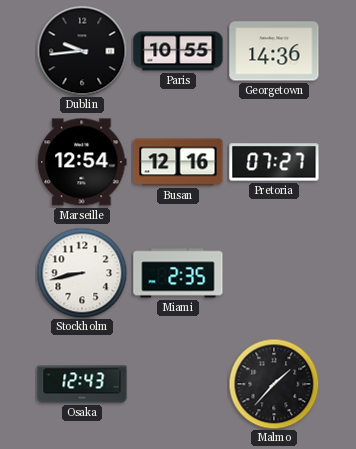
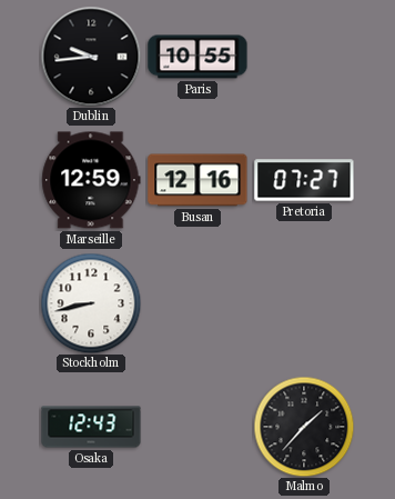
Georgetown: 14:36 -> none (274, 51)
Marseille: 12:54 -> 12:59 (91, 180)
Miami: 2:35 -> none (178, 273)
